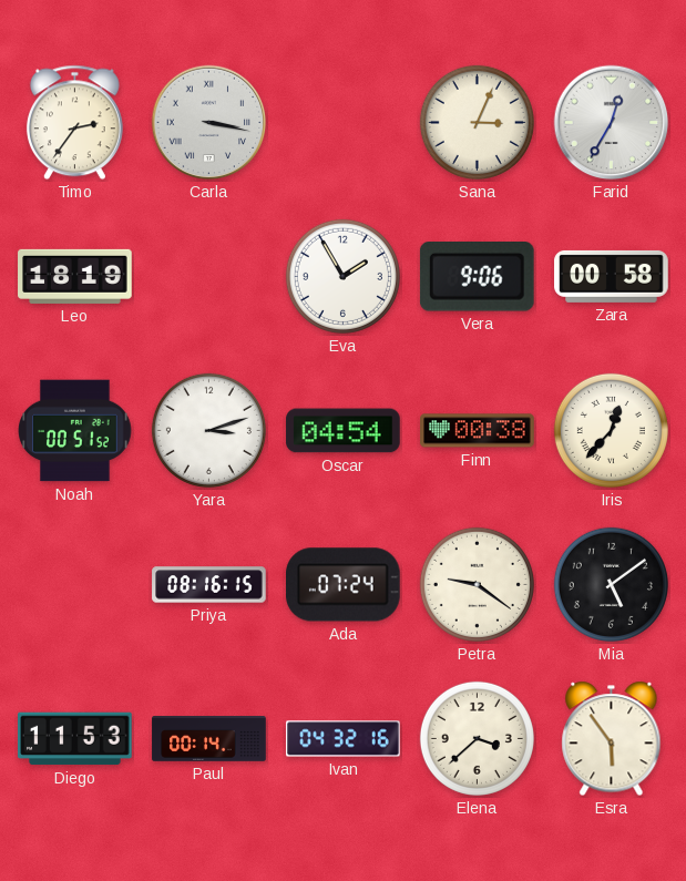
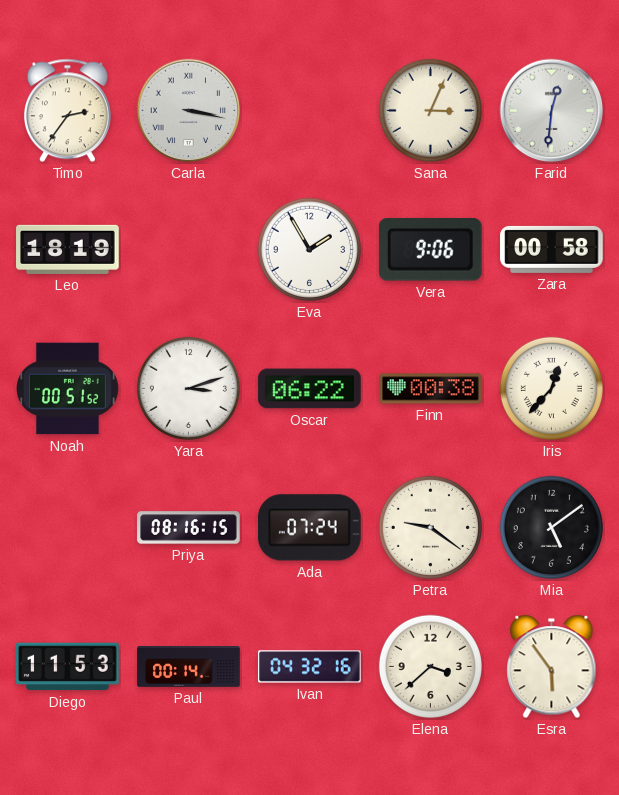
Farid: 12:35 -> 12:31 (552, 111)
Oscar: 04:54 -> 06:22 (310, 389)
